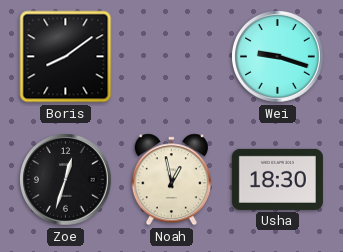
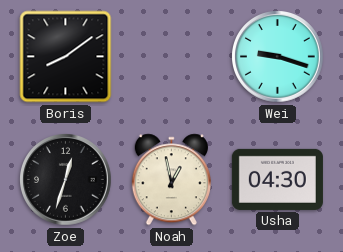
Usha: 18:30 -> 04:30 (277, 179)
